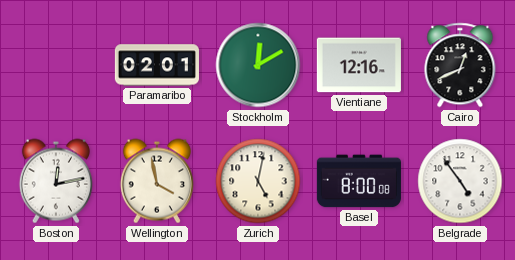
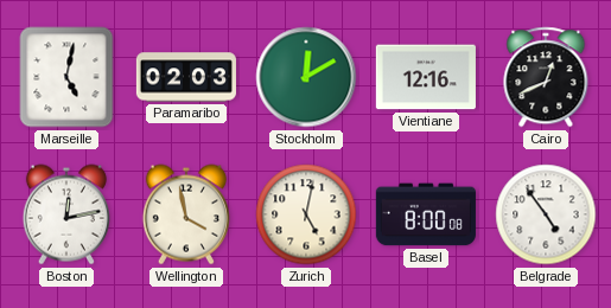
Marseille: none -> 5:02 (66, 77)
Paramaribo: 02:01 -> 02:03 (186, 77)
